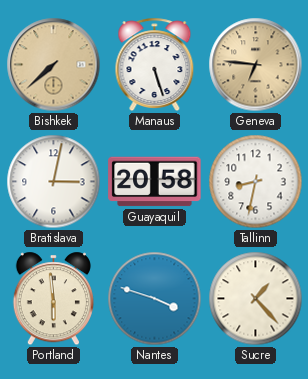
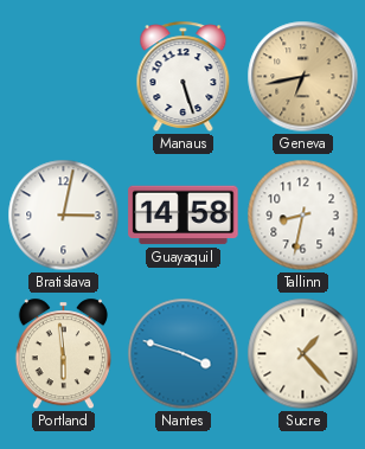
Bishkek: 7:38 -> none (54, 65)
Geneva: 6:46 -> 6:43 (303, 77)
Guayaquil: 20:58 -> 14:58 (184, 216)
